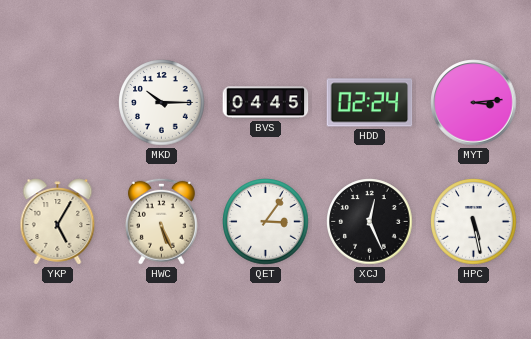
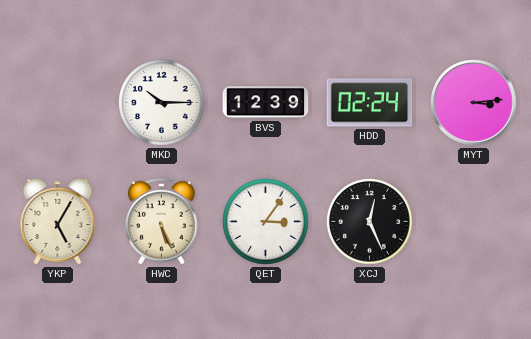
BVS: 04:45 -> 12:39 (266, 103)
HPC: 5:28 -> none (474, 222)
